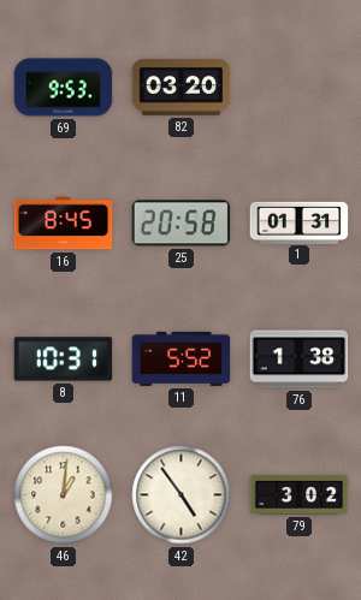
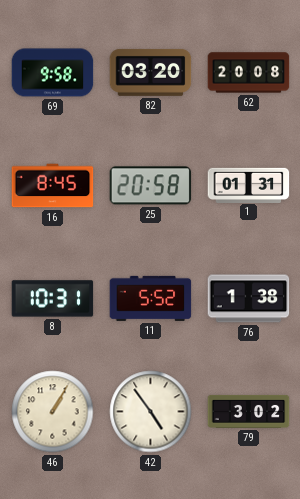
69: 9:53 -> 9:58 (53, 73)
62: none -> 20:08 (249, 73)
46: 1:01 -> 1:05 (53, 412)
